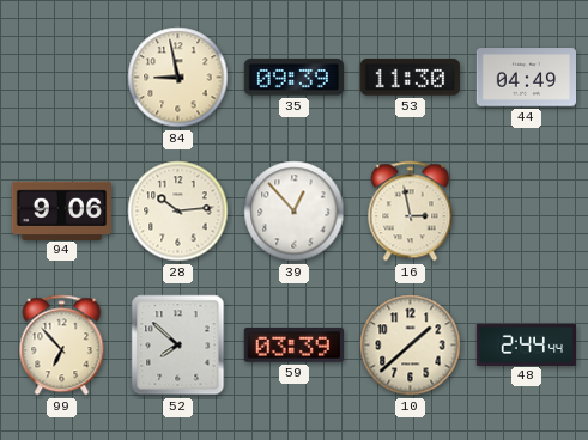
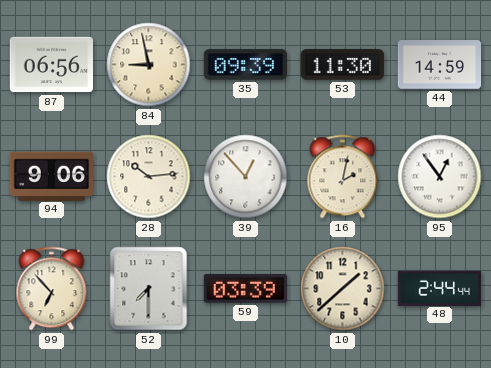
87: none -> 06:56 (51, 65)
44: 04:49 -> 14:59 (439, 65)
16: 2:58 -> 2:02 (343, 177)
95: none -> 12:54 (440, 177)
52: 7:52 -> 7:30 (149, 289)
